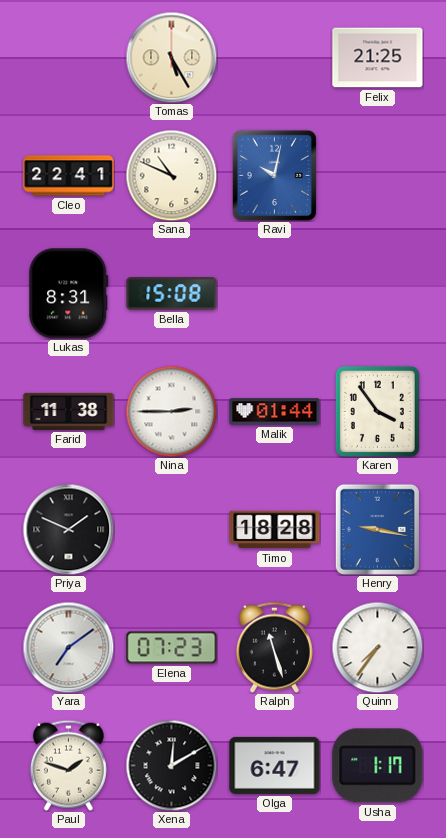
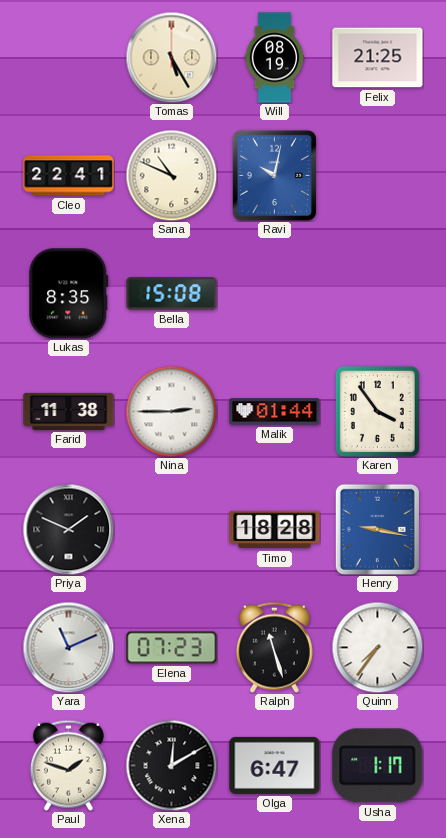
Will: none -> 08:19 (275, 58)
Lukas: 8:31 -> 8:35 (69, 294)
Yara: 7:09 -> 11:11 (68, 647)
